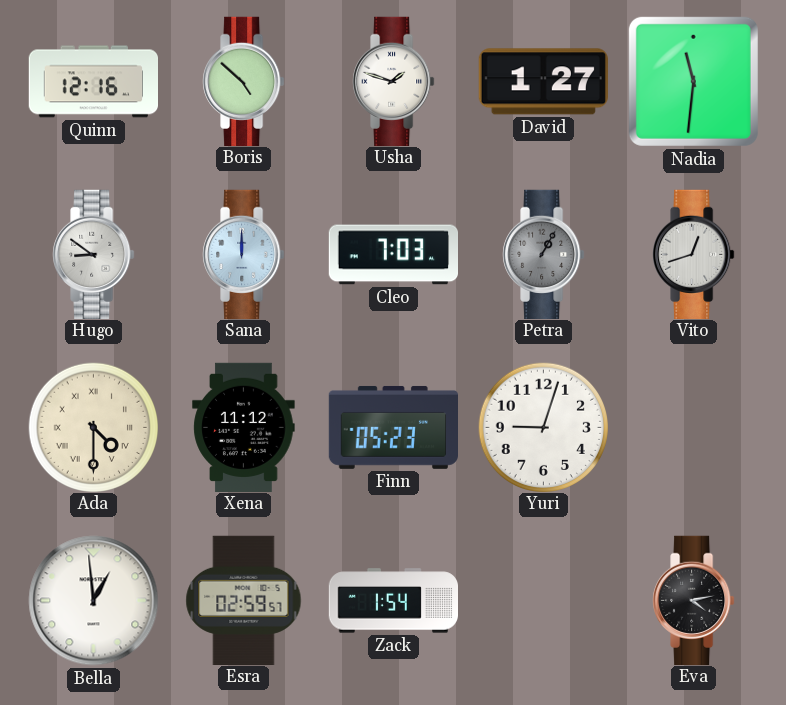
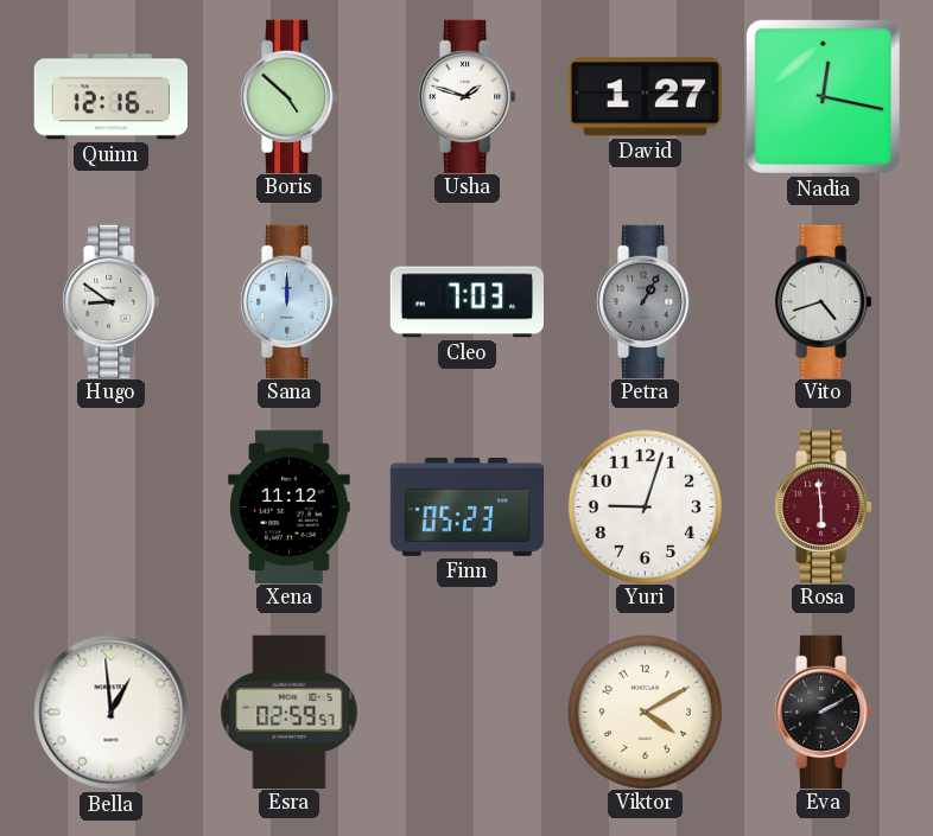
Nadia: 11:31 -> 12:17 (823, 96)
Vito: 12:42 -> 4:42 (824, 301)
Ada: 4:30 -> none (93, 427)
Rosa: none -> 5:59 (824, 506)
Zack: 1:54 -> none (393, 601)
Viktor: none -> 4:10 (645, 711)
Eva: 4:13 -> 2:10 (824, 711)
